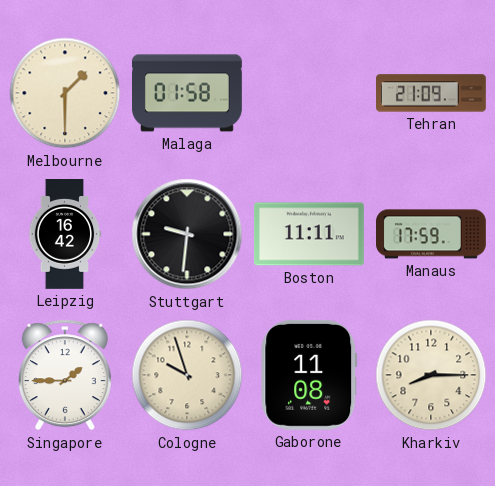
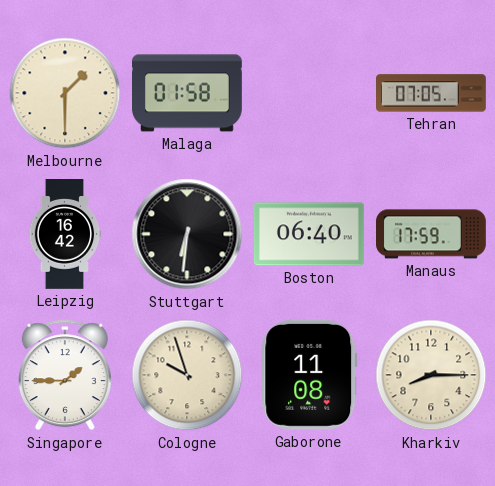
Tehran: 21:09 -> 07:05 (432, 93)
Stuttgart: 9:31 -> 6:31 (187, 234)
Boston: 11:11 -> 06:40 (309, 234)
